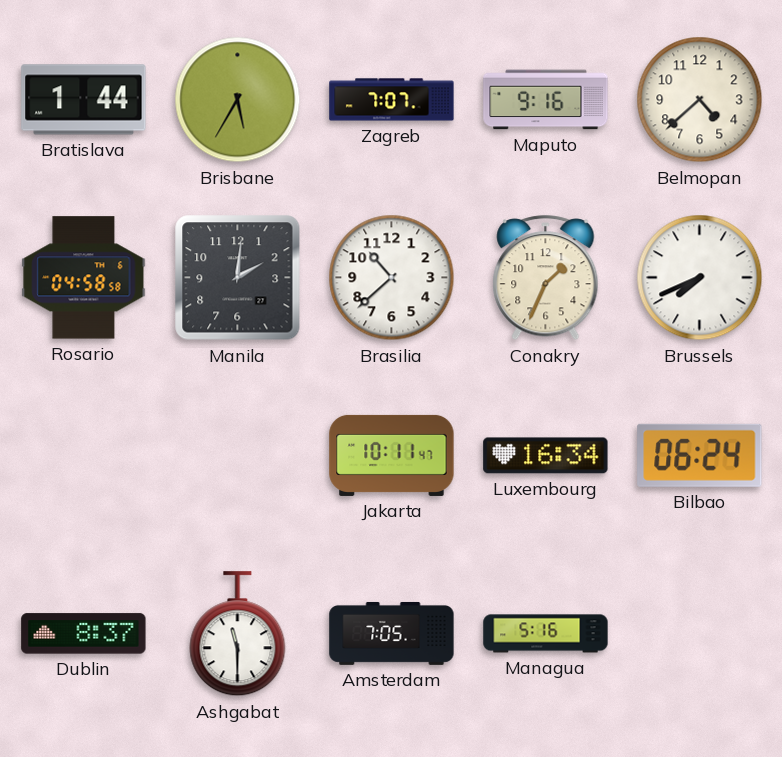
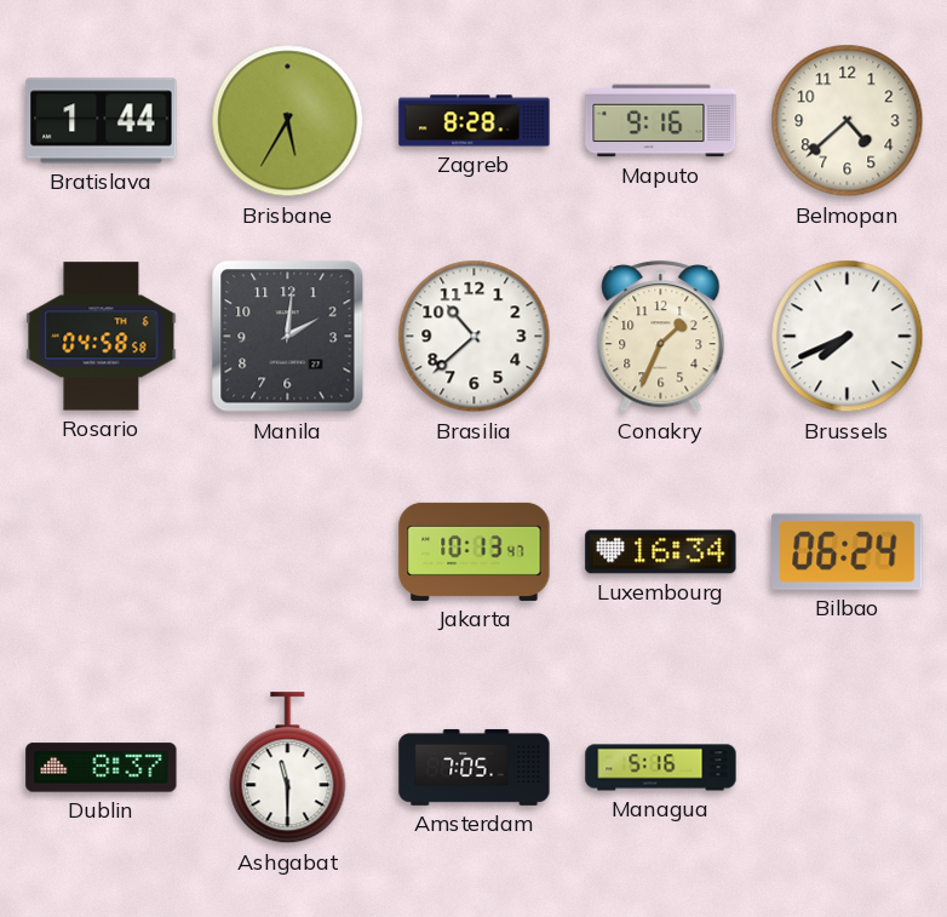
Zagreb: 7:07 -> 8:28 (475, 121)
Jakarta: 10:11 -> 10:13 (475, 551)
